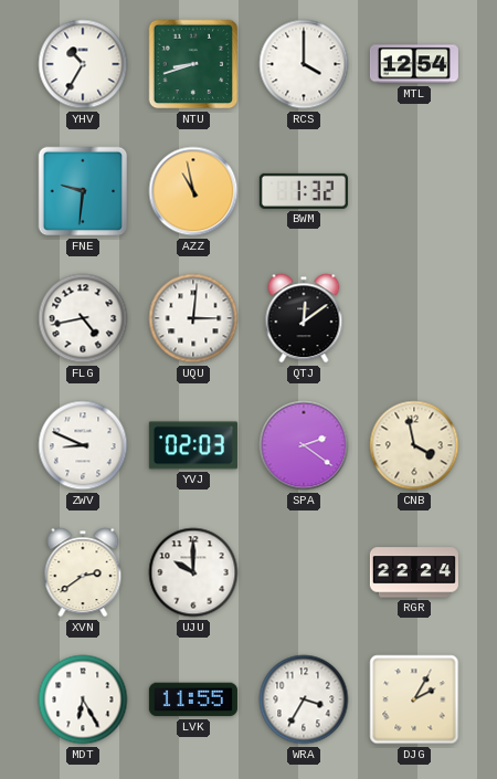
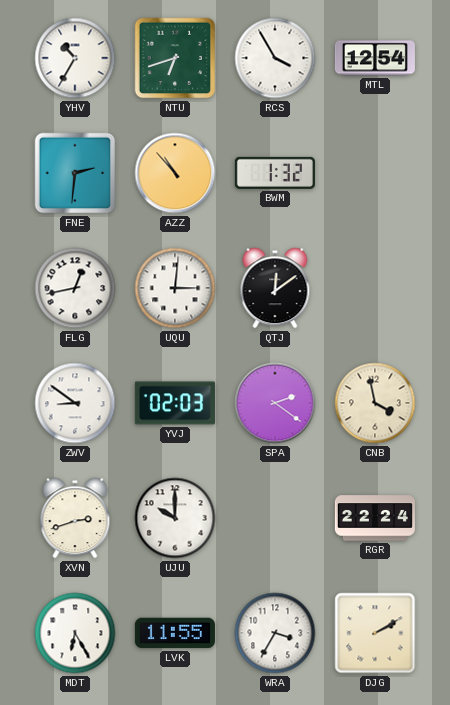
NTU: 8:42 -> 6:42 (175, 58)
RCS: 4:00 -> 3:55 (275, 58)
FNE: 9:31 -> 2:31 (75, 173)
AZZ: 10:58 -> 10:53 (175, 173)
FLG: 4:43 -> 12:43 (75, 288)
ZWV: 8:49 -> 8:51 (75, 403)
XVN: 2:39 -> 2:42 (75, 518)
DJG: 2:05 -> 2:10 (375, 633)
